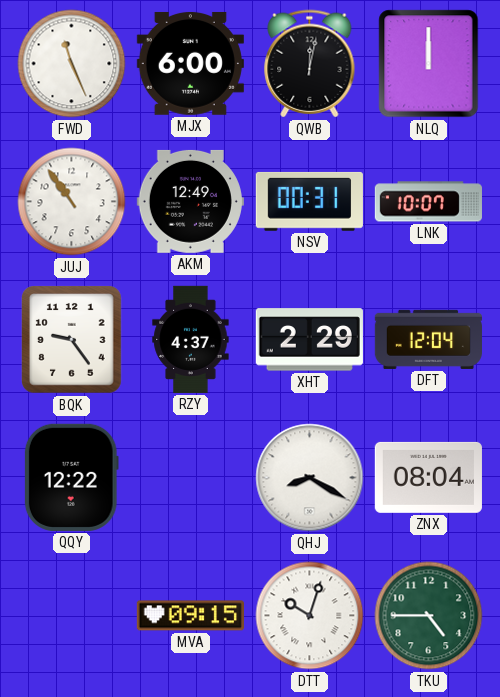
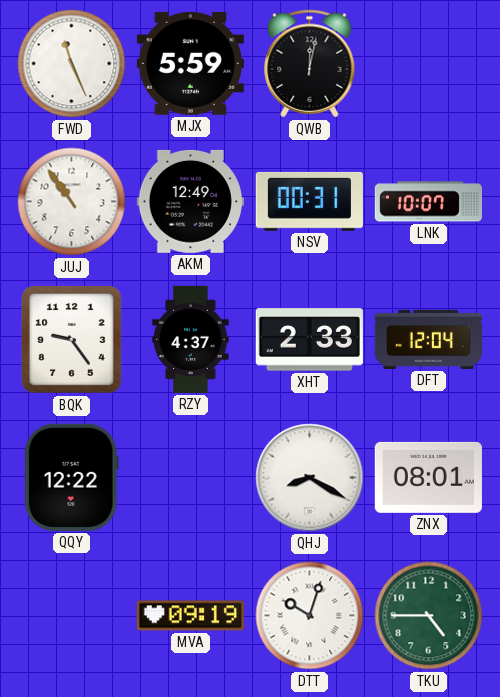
MJX: 6:00 -> 5:59 (190, 63)
NLQ: 12:00 -> none (429, 64)
XHT: 2:29 -> 2:33 (309, 340)
ZNX: 08:04 -> 08:01 (428, 477)
MVA: 09:15 -> 09:19 (190, 616)
